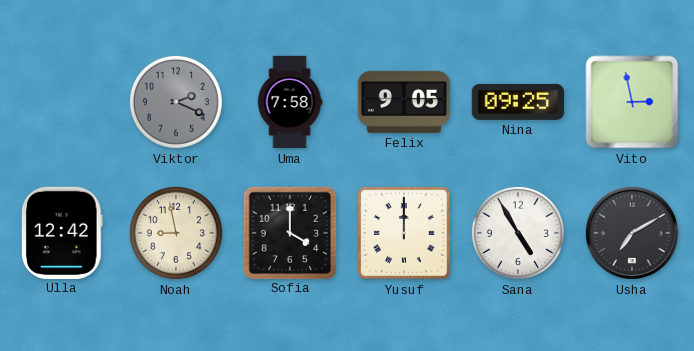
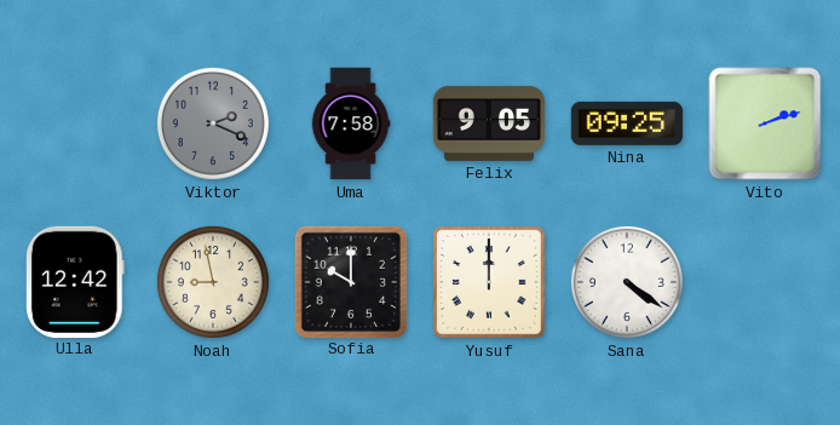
Vito: 2:58 -> 2:12 (765, 124)
Sofia: 4:00 -> 10:00 (350, 281)
Sana: 4:55 -> 4:21 (627, 282)
Usha: 7:10 -> none (632, 233)
